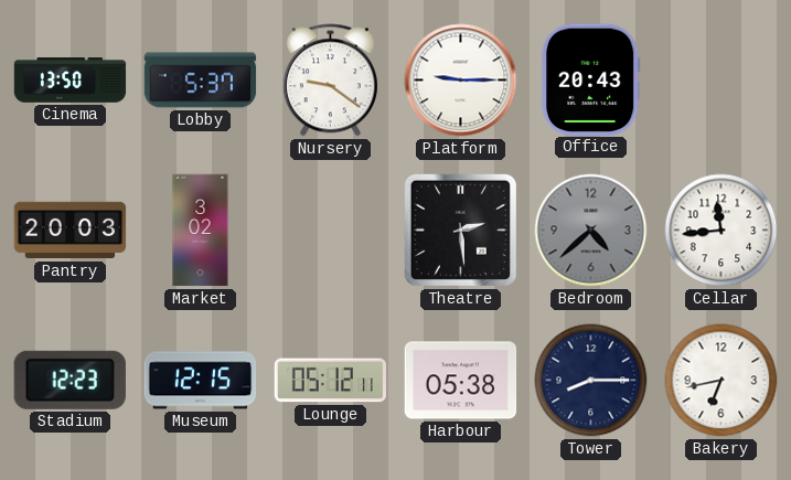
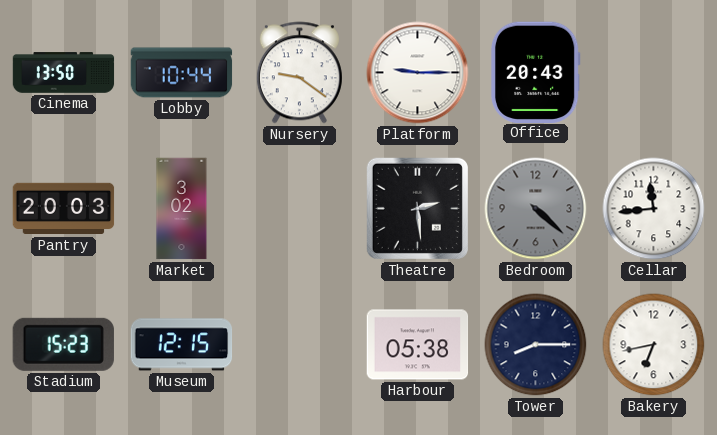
Lobby: 5:37 -> 10:44 (182, 73)
Bedroom: 4:38 -> 4:22 (536, 209)
Stadium: 12:23 -> 15:23 (63, 344)
Lounge: 05:12 -> none (331, 381)
